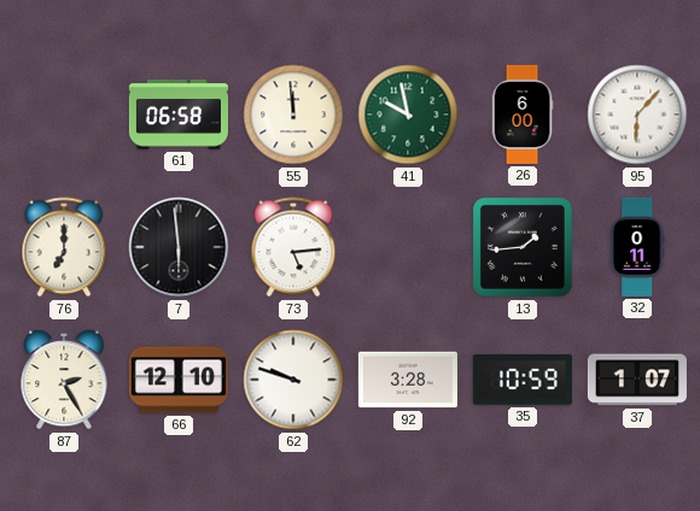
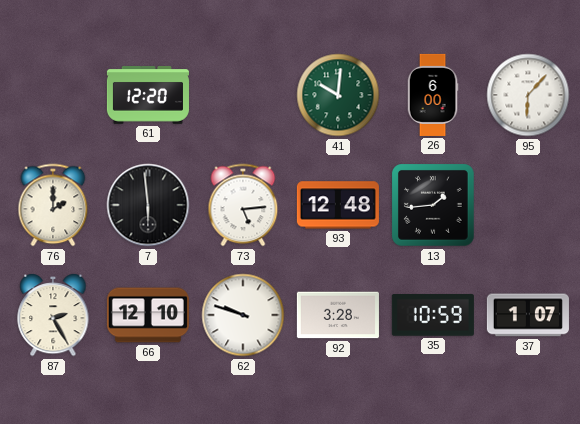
61: 06:58 -> 12:20 (148, 95)
55: 11:59 -> none (293, 114)
41: 9:58 -> 10:01 (338, 95)
76: 7:00 -> 2:00 (53, 205)
93: none -> 12:48 (338, 205)
32: 0:11 -> none (637, 247)
